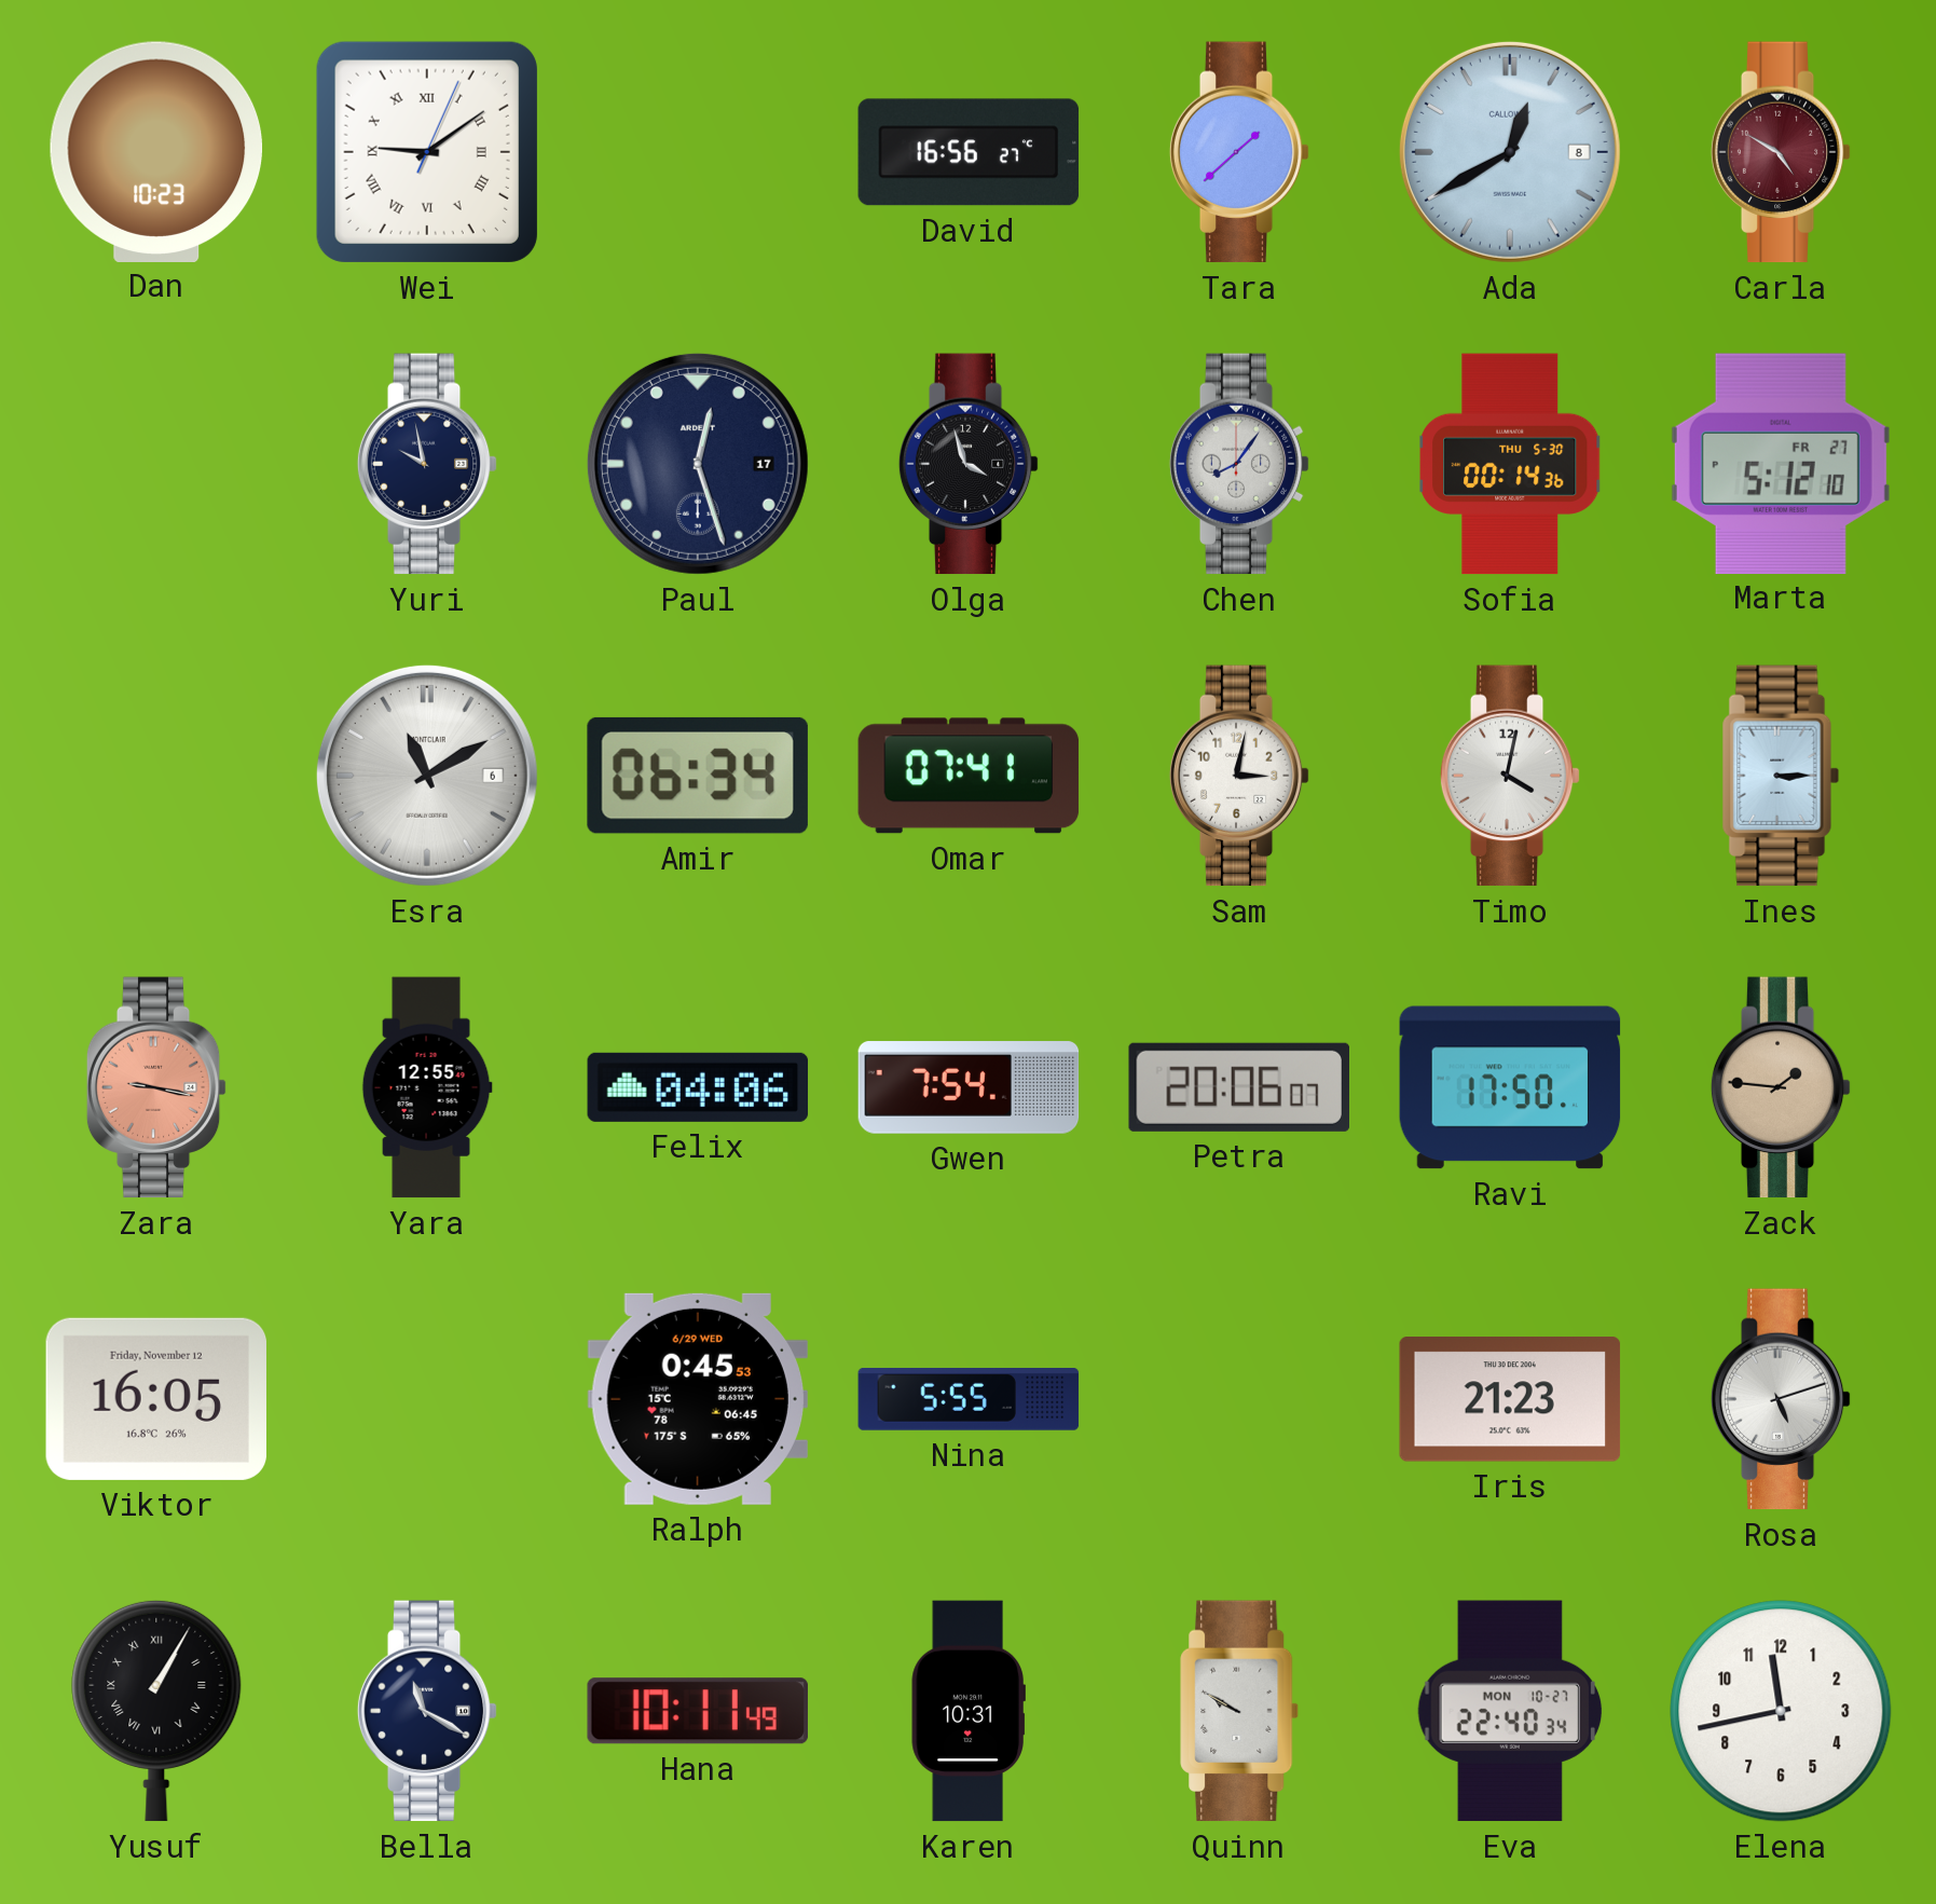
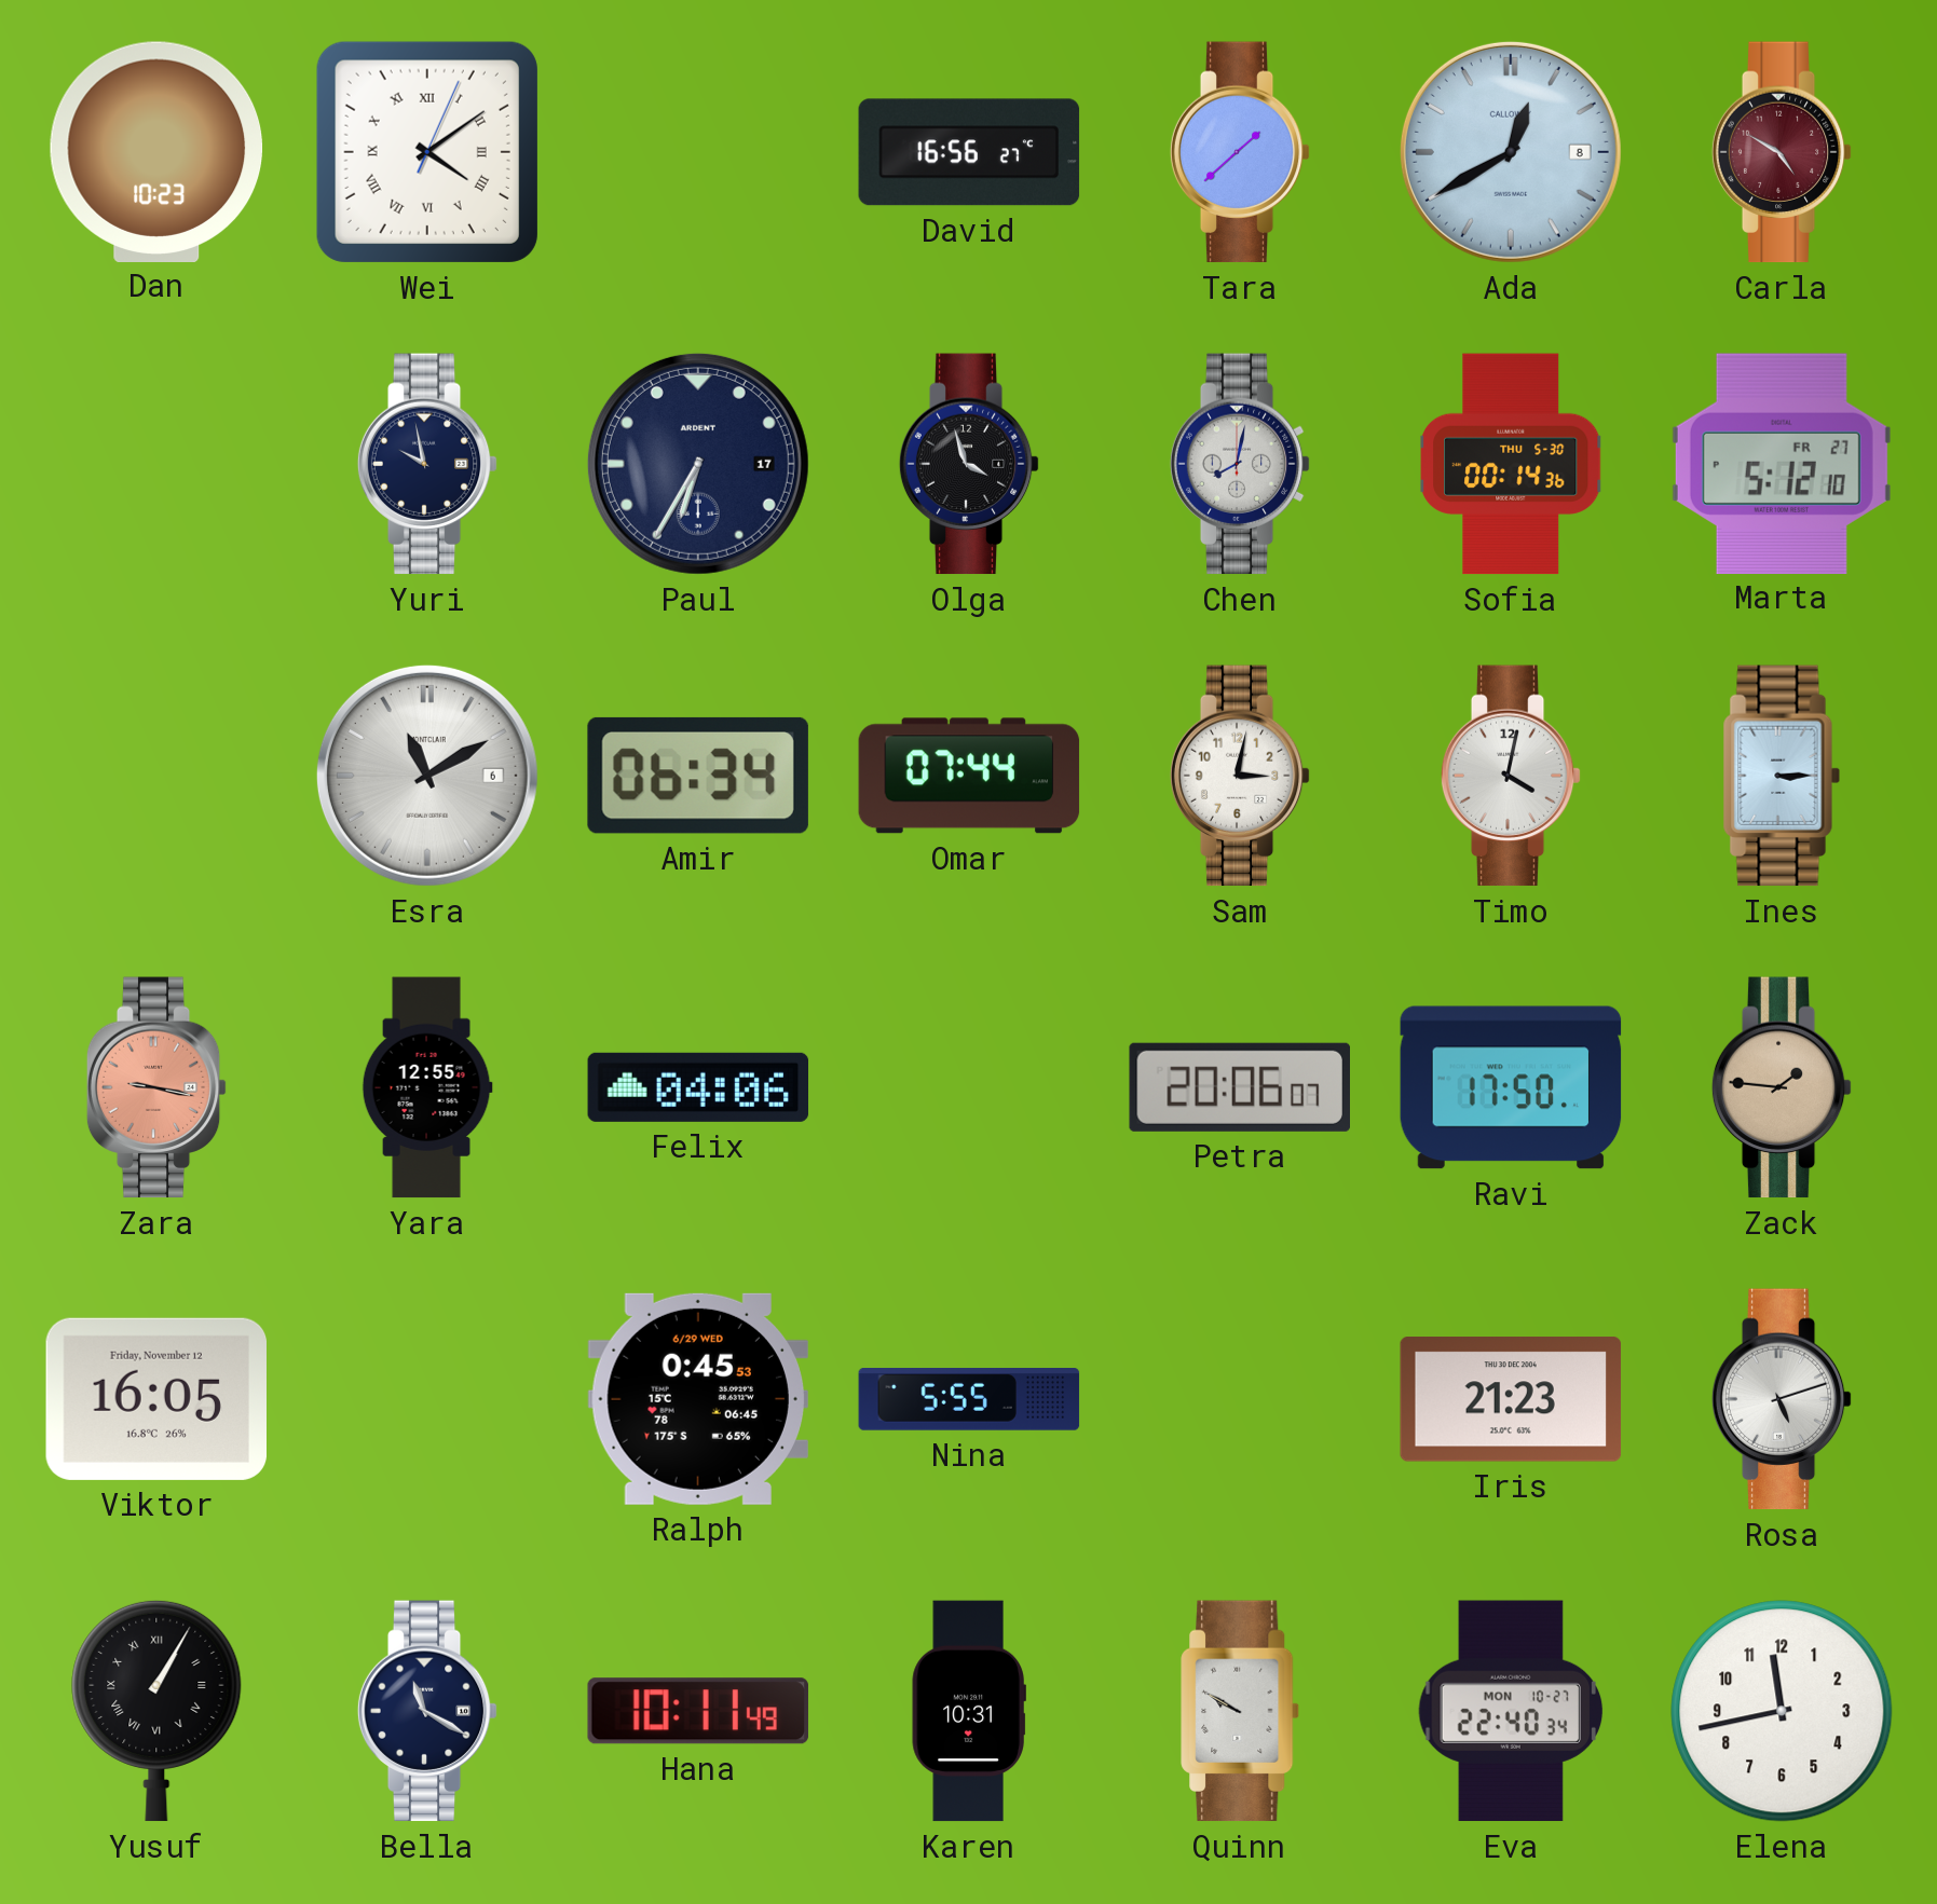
Wei: 9:09 -> 4:09 (427, 152)
Paul: 12:27 -> 6:35 (698, 464)
Chen: 8:06 -> 8:02 (1240, 464)
Omar: 07:41 -> 07:44 (969, 776)
Gwen: 7:54 -> none (969, 1087)
